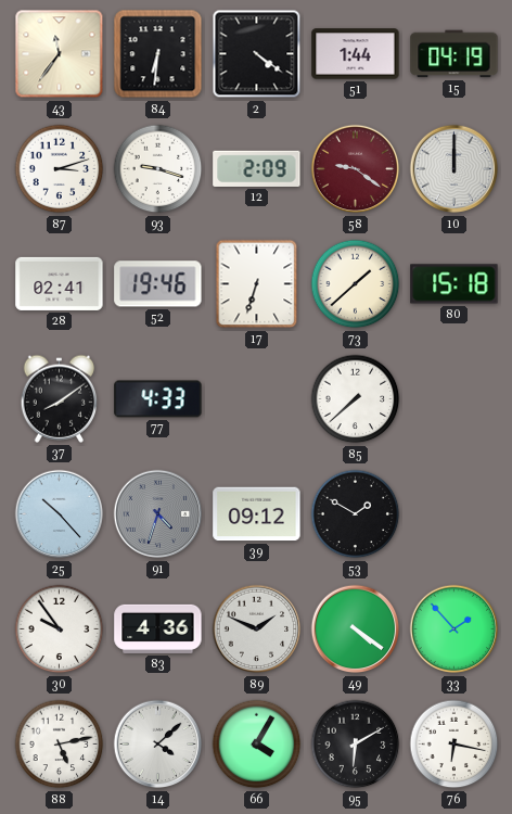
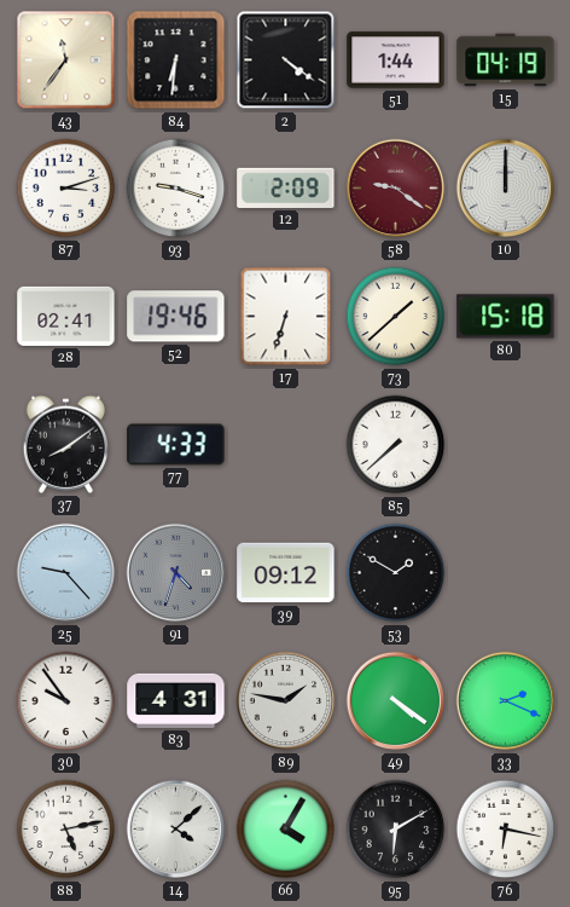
25: 10:23 -> 9:23 (66, 573)
83: 4:36 -> 4:31 (176, 700)
89: 1:49 -> 1:47 (286, 701)
33: 1:53 -> 2:19 (506, 701)
